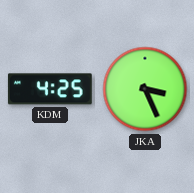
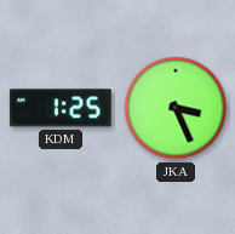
KDM: 4:25 -> 1:25 (61, 108)
